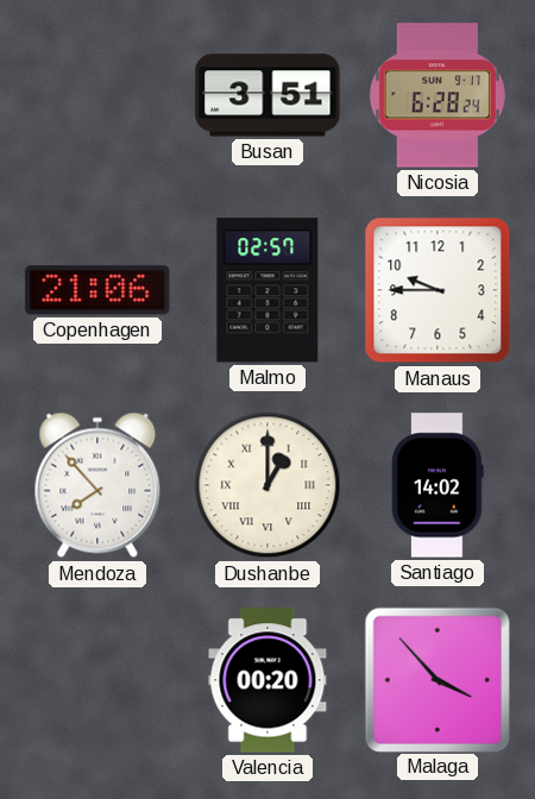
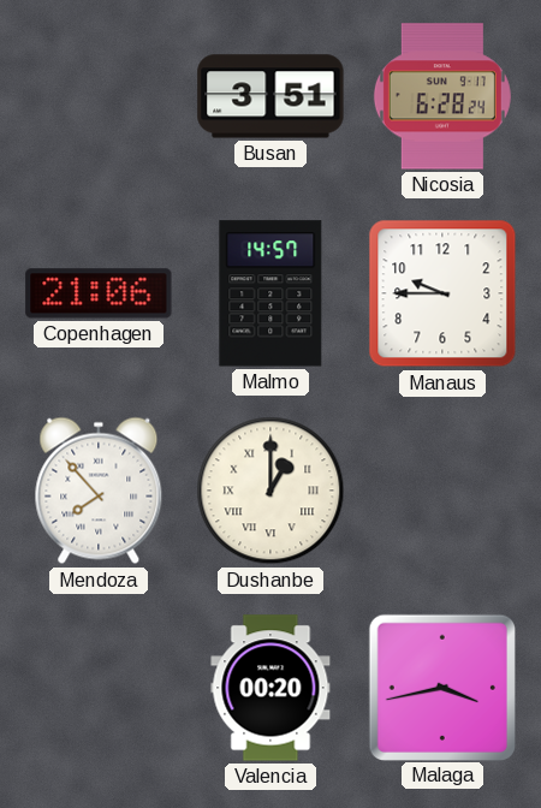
Malmo: 02:57 -> 14:57 (270, 293)
Santiago: 14:02 -> none (438, 485)
Malaga: 3:53 -> 3:43 (441, 687)
